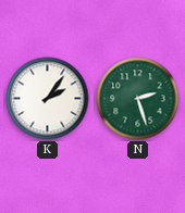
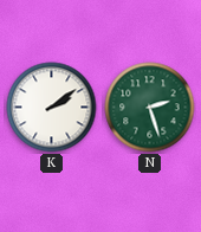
K: 2:06 -> 2:09 (52, 108)
